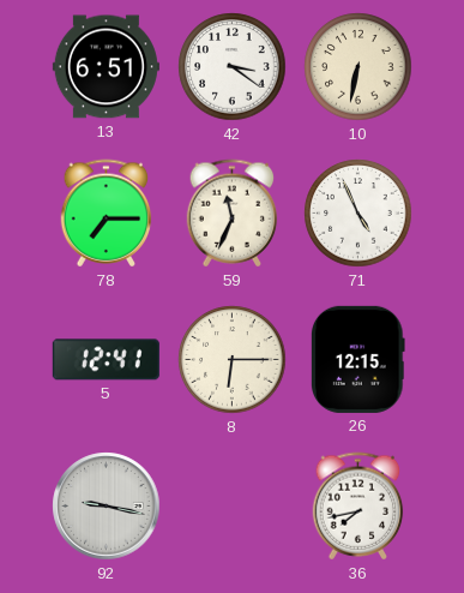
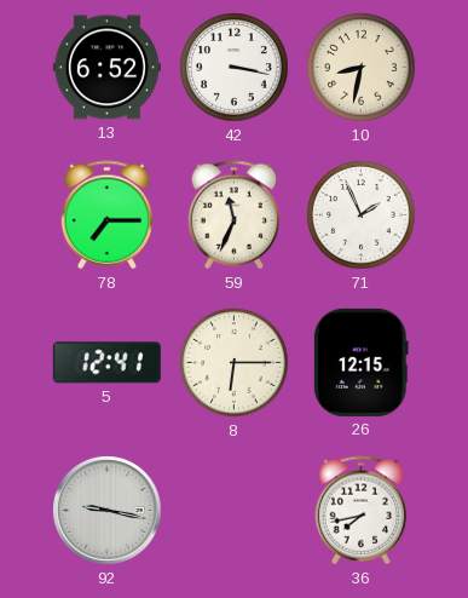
13: 6:51 -> 6:52 (106, 68)
42: 3:21 -> 3:17 (235, 68)
10: 6:32 -> 8:32 (362, 68)
71: 4:56 -> 1:56 (362, 215)
